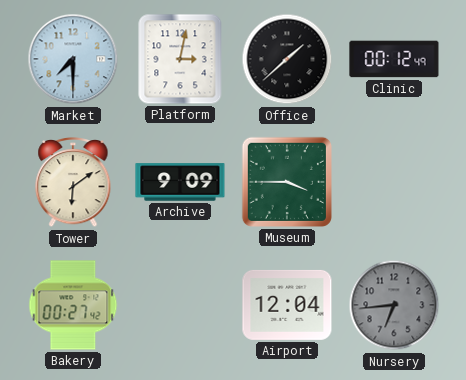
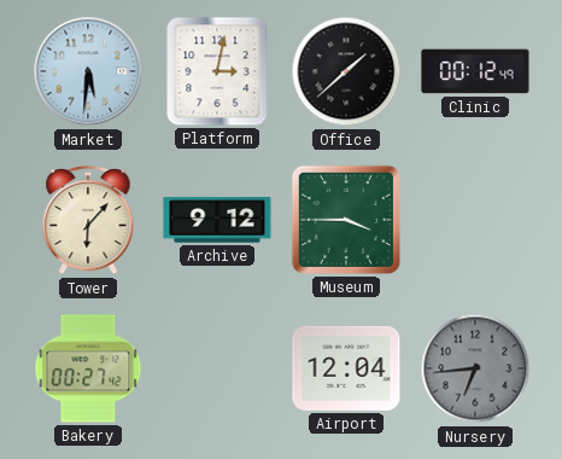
Market: 7:30 -> 5:31 (88, 71)
Tower: 6:09 -> 6:07 (88, 220)
Archive: 9:09 -> 9:12 (217, 220)
